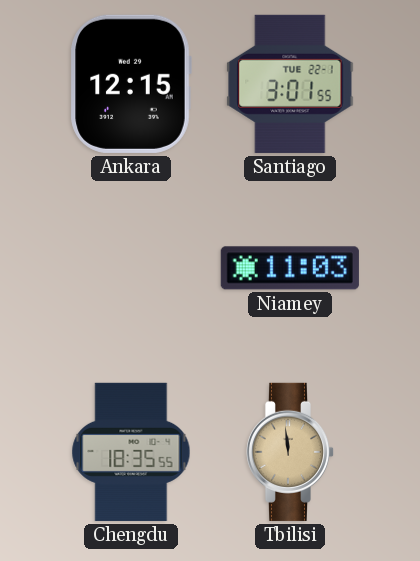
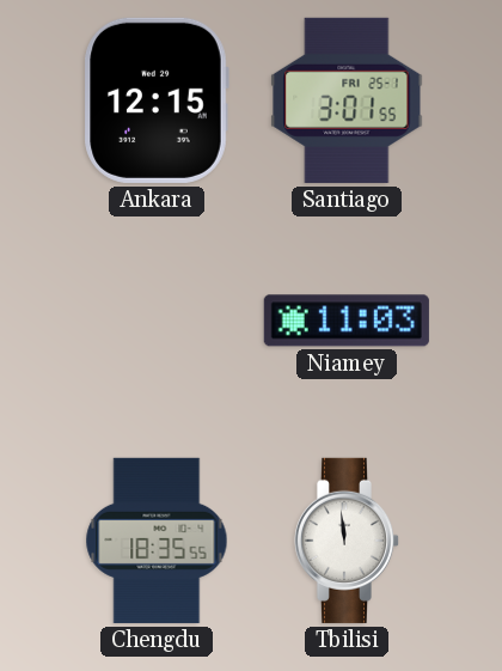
Santiago date: TUE 22-1 -> FRI 25-1 (347, 100)
Tbilisi dial: champagne -> white (347, 541)
